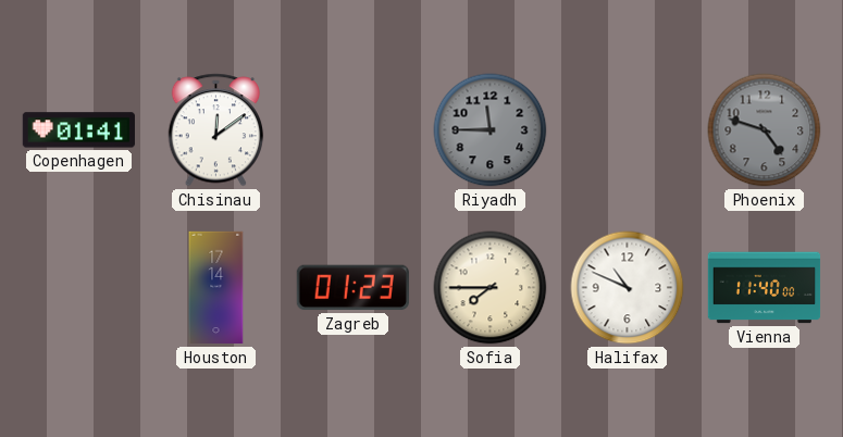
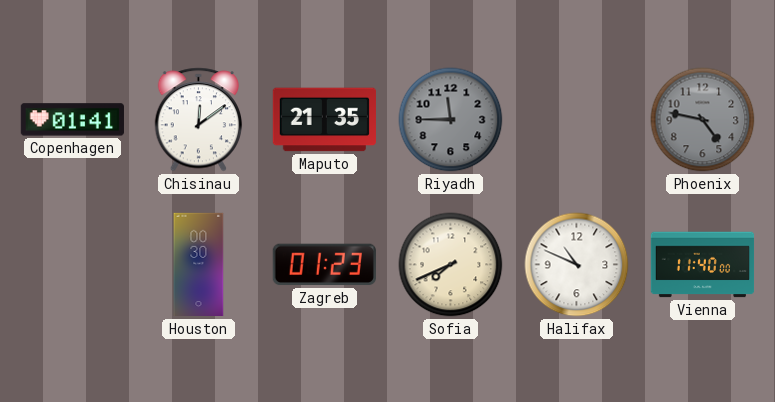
Maputo: none -> 21:35 (324, 120)
Phoenix: 4:48 -> 4:47 (703, 120)
Houston: 17:14 -> 00:30 (199, 265)
Sofia: 7:45 -> 7:41 (451, 265)
